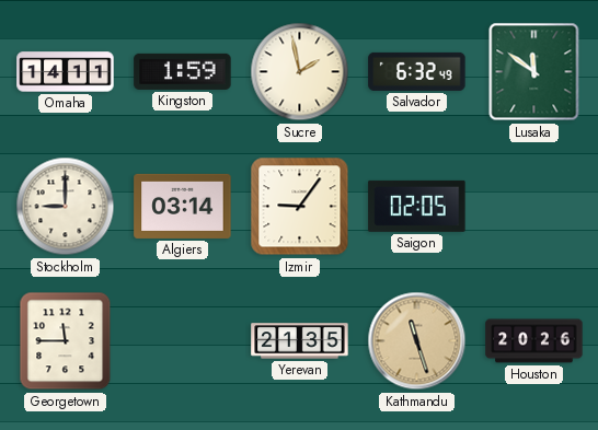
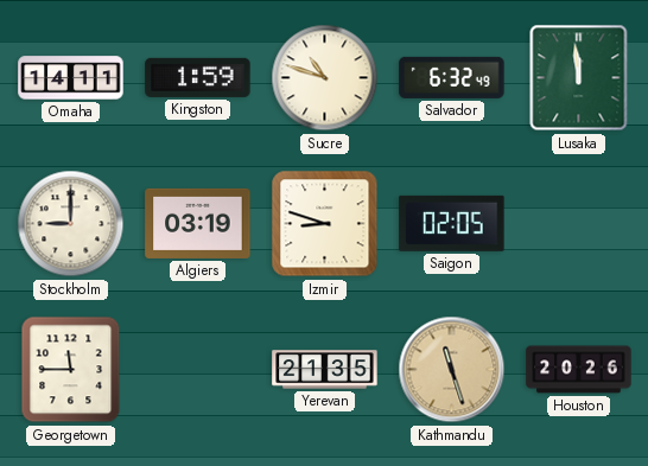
Sucre: 1:58 -> 10:48 (325, 78)
Lusaka: 11:51 -> 11:59 (579, 78)
Algiers: 03:14 -> 03:19 (198, 223)
Izmir: 9:06 -> 8:48 (325, 224)
